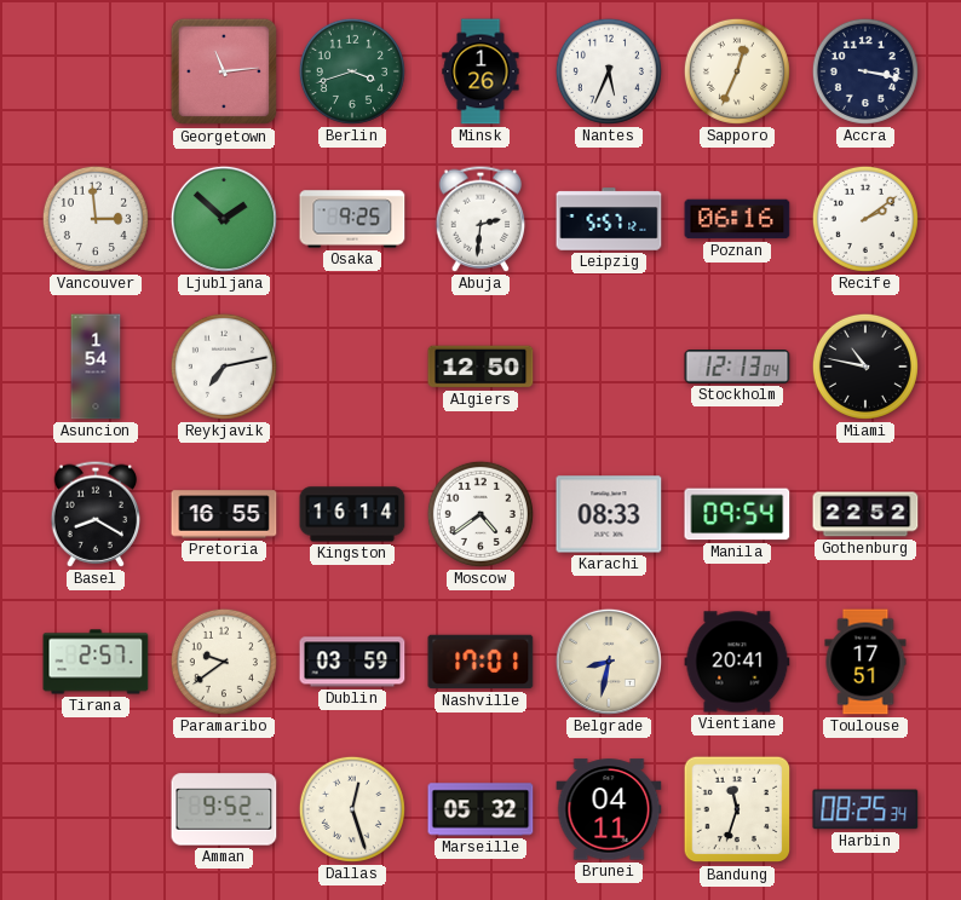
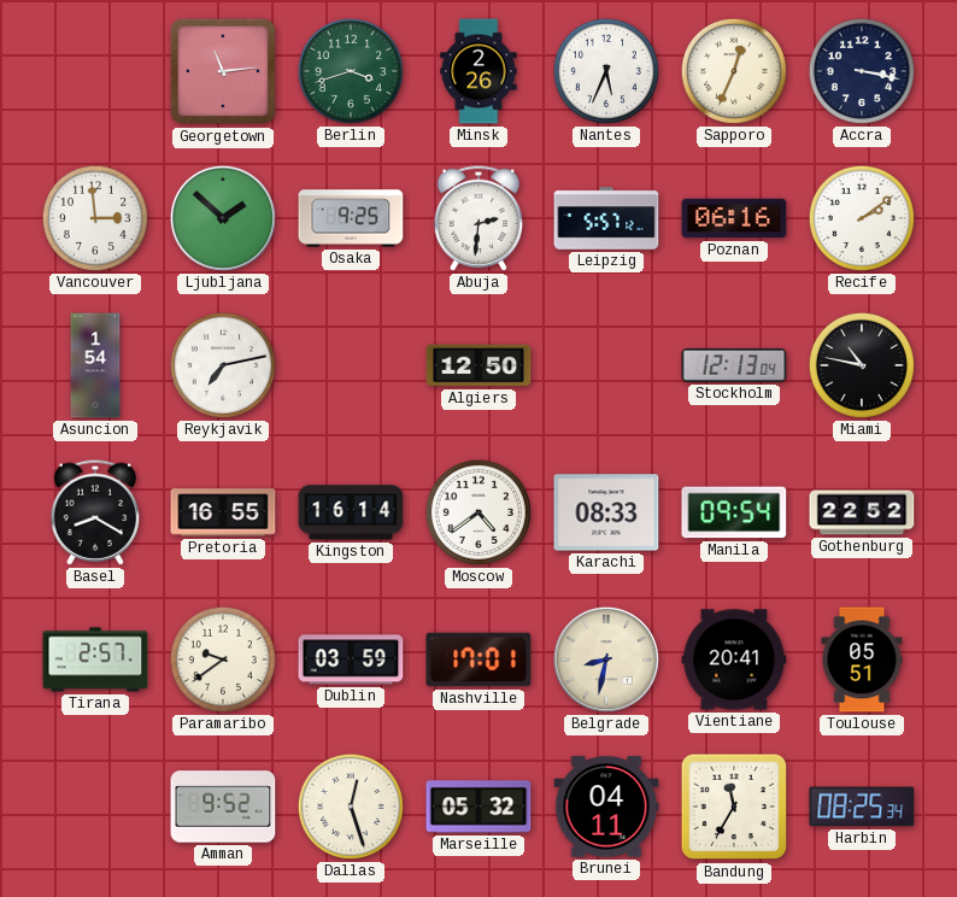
Minsk: 1:26 -> 2:26 (479, 71)
Toulouse: 17:51 -> 05:51 (862, 659)
Bandung: 11:33 -> 11:35 (734, 807)
